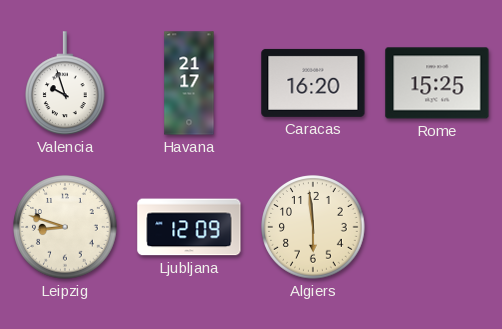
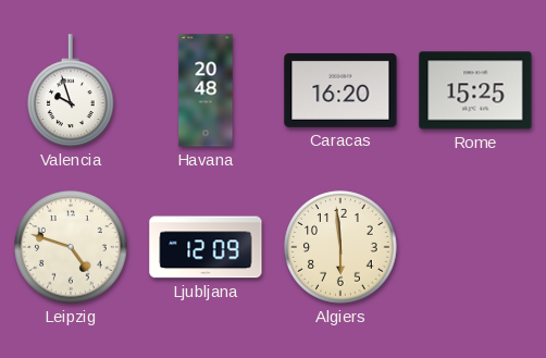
Havana: 21:17 -> 20:48 (206, 90)
Leipzig: 8:48 -> 4:48 (71, 247)
